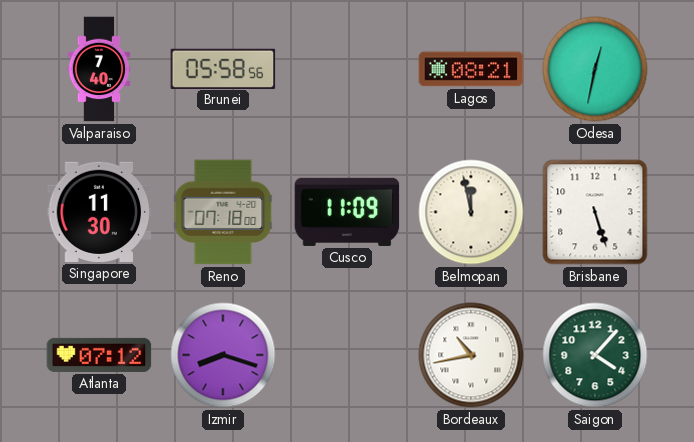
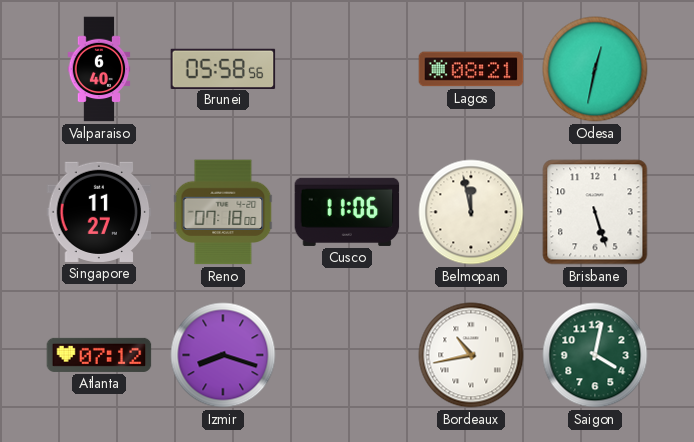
Valparaiso: 7:40 -> 6:40 (99, 69)
Singapore: 11:30 -> 11:27 (99, 212)
Cusco: 11:09 -> 11:06 (347, 212)
Saigon: 4:07 -> 4:02 (595, 355)
